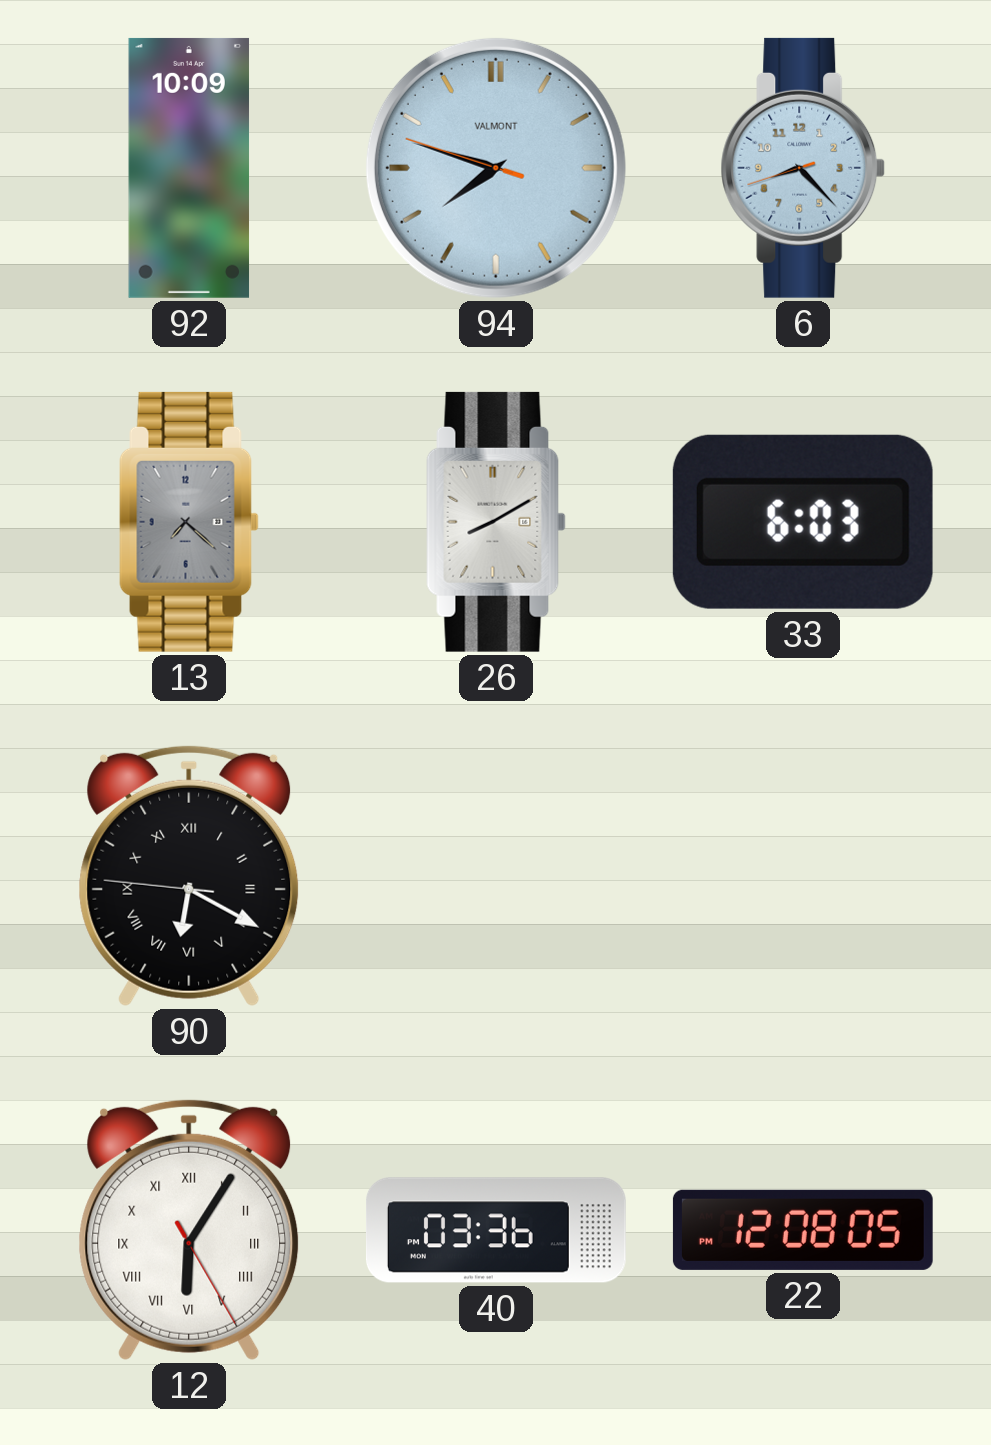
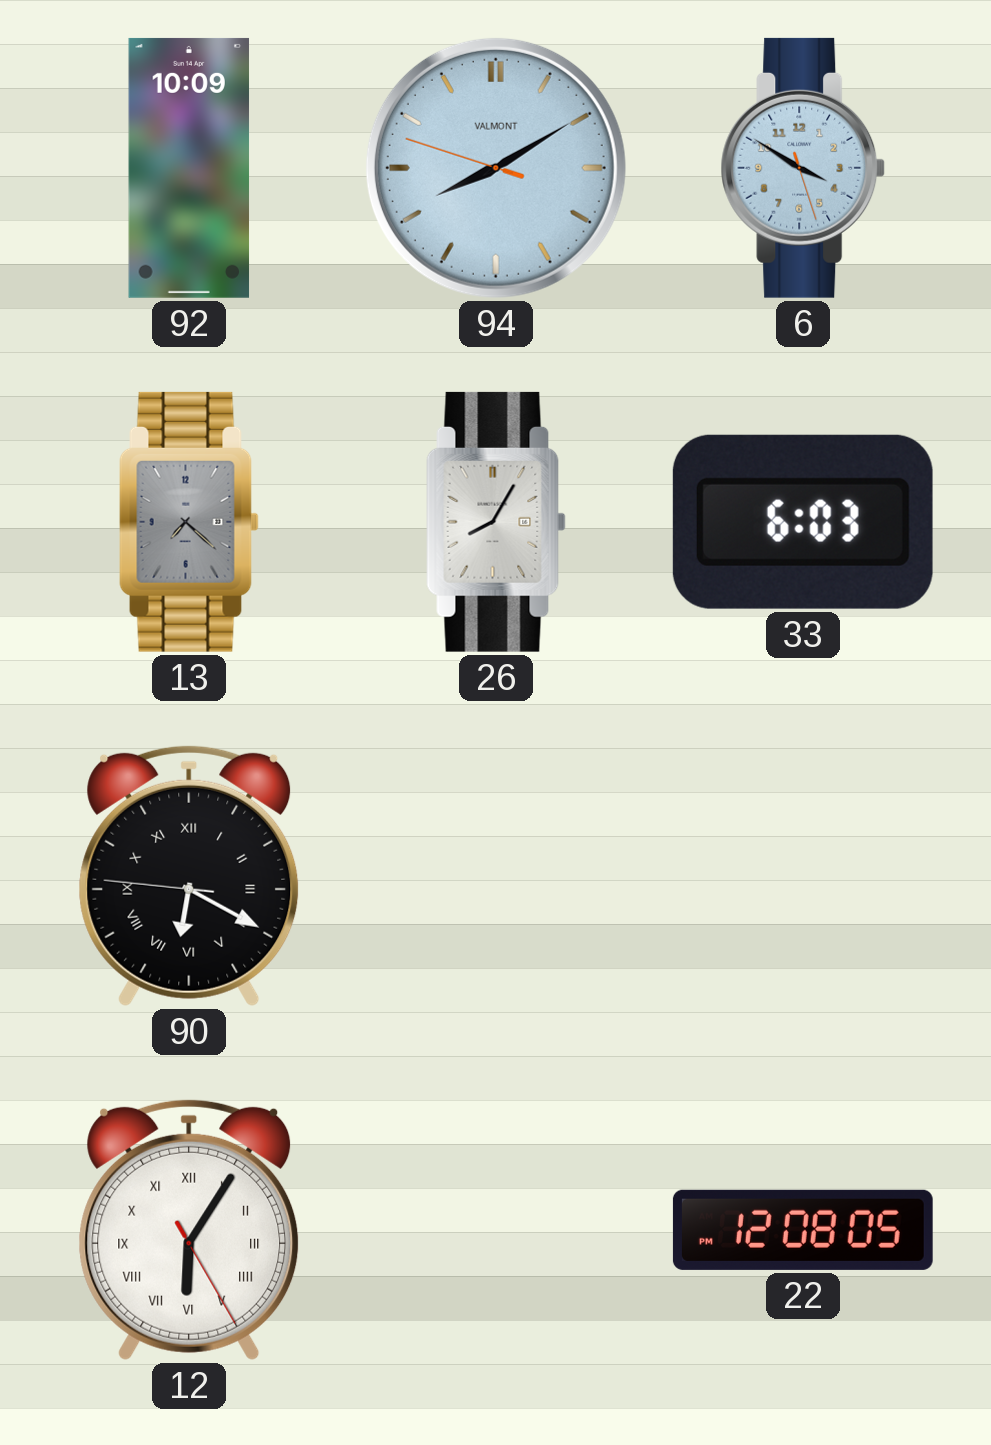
94: 7:47 -> 8:09 (496, 168)
6: 8:22 -> 3:50 (803, 168)
26: 8:10 -> 8:05 (496, 522)
40: 03:36 -> none (496, 1230)
